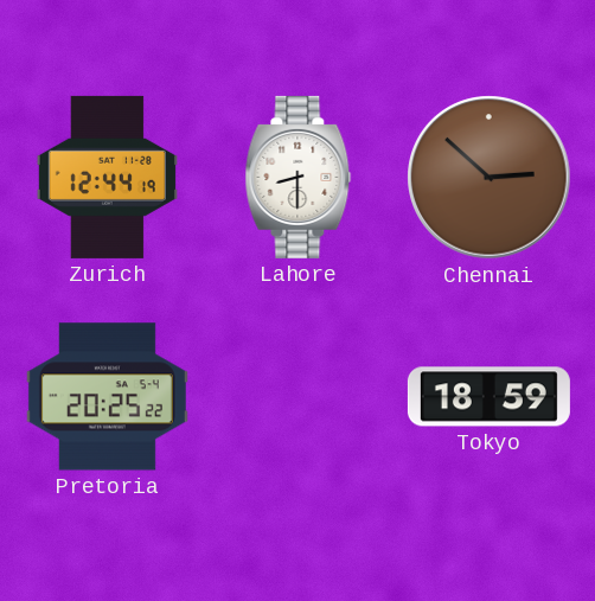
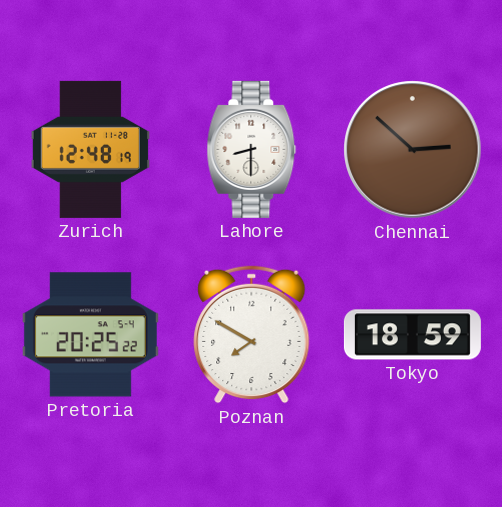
Zurich: 12:44 -> 12:48 (90, 149)
Poznan: none -> 7:50 (252, 335)
